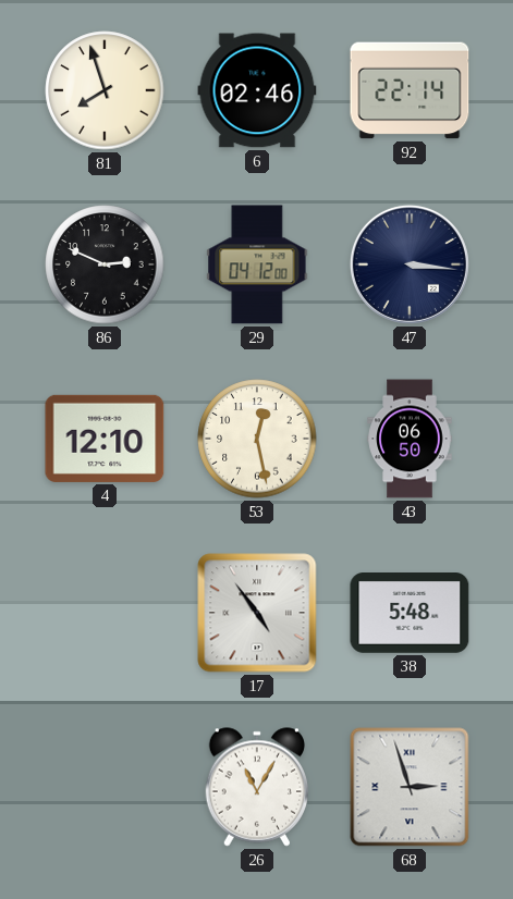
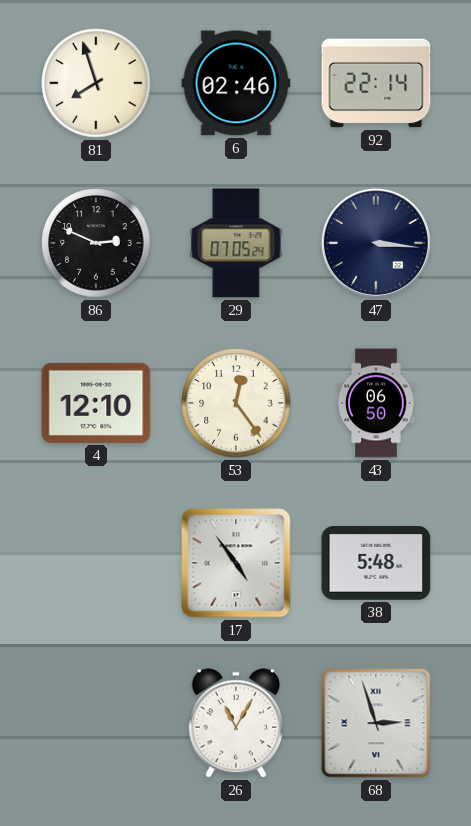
29: 04:12 -> 07:05 (236, 243)
53: 12:28 -> 12:24 (236, 403)
